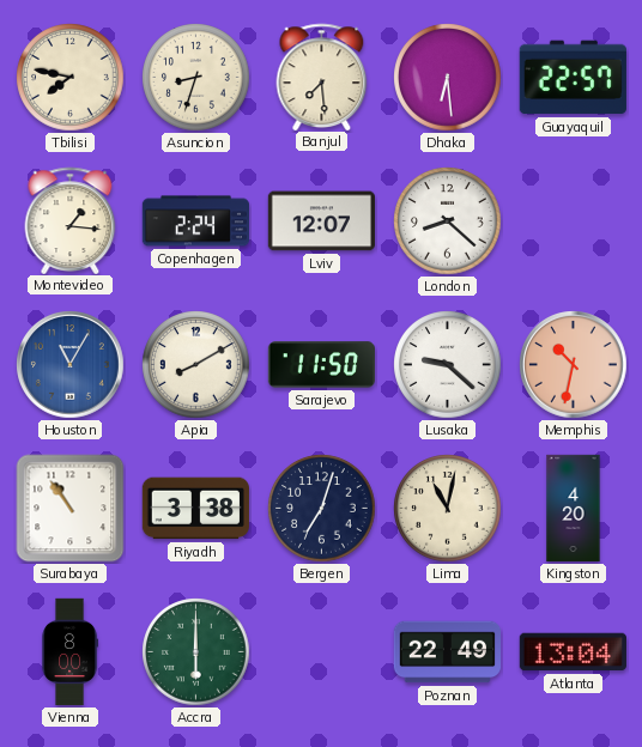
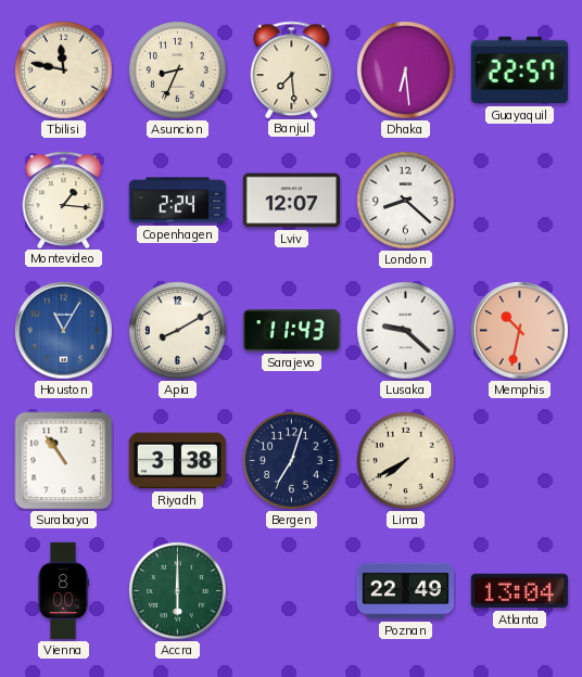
Tbilisi: 7:47 -> 11:47 (64, 71)
Asuncion: 8:33 -> 8:34 (178, 71)
Sarajevo: 11:50 -> 11:43 (291, 331)
Lima: 11:02 -> 7:40 (406, 461)
Kingston: 4:20 -> none (574, 509)
